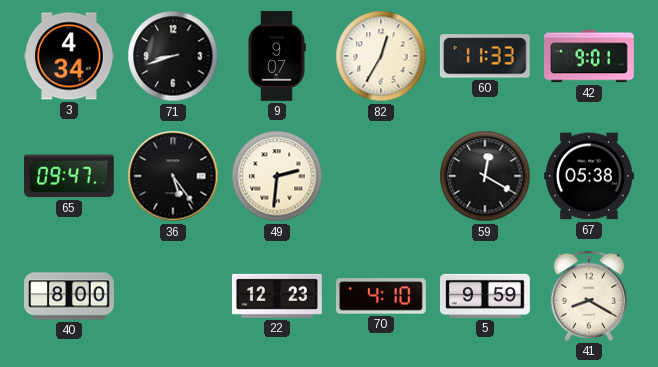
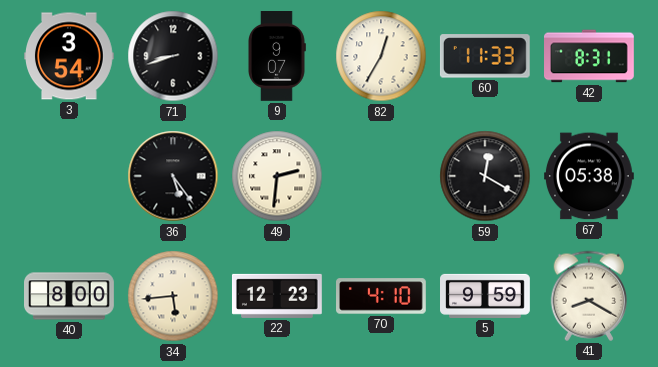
3: 4:34 -> 3:54 (70, 56)
42: 9:01 -> 8:31 (590, 56)
65: 09:47 -> none (69, 176)
34: none -> 5:44 (173, 296)
